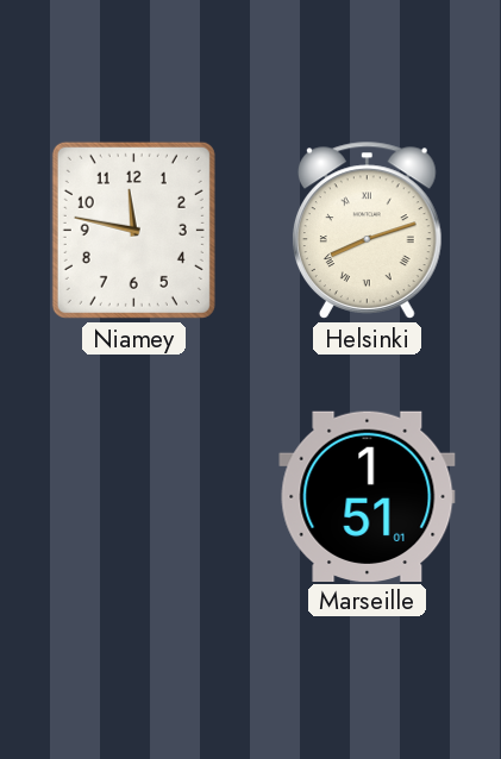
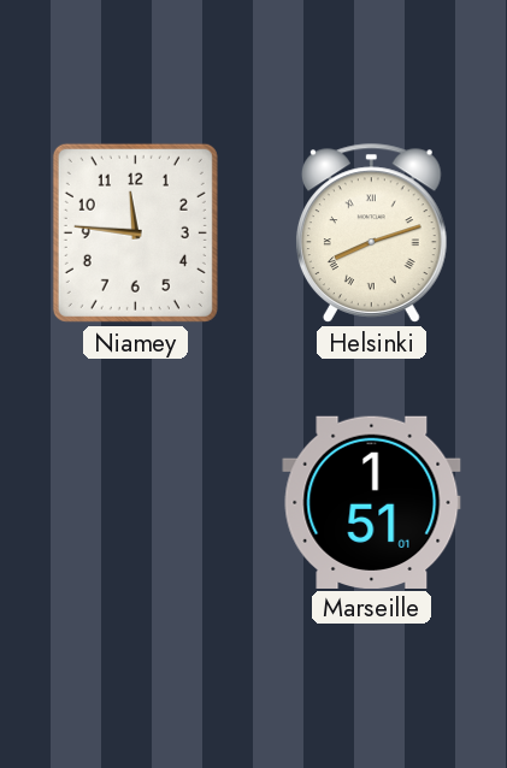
Niamey: 11:47 -> 11:46 (135, 232)
